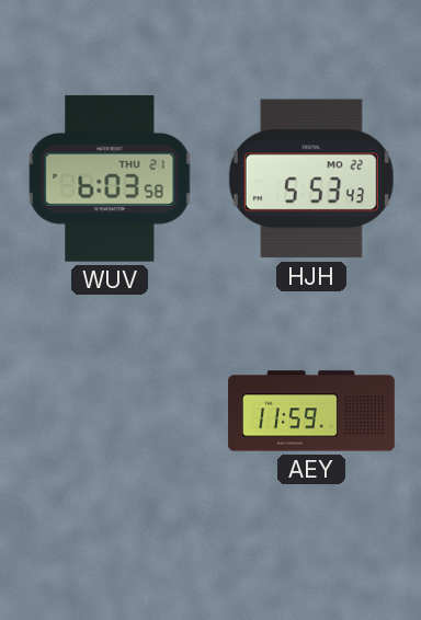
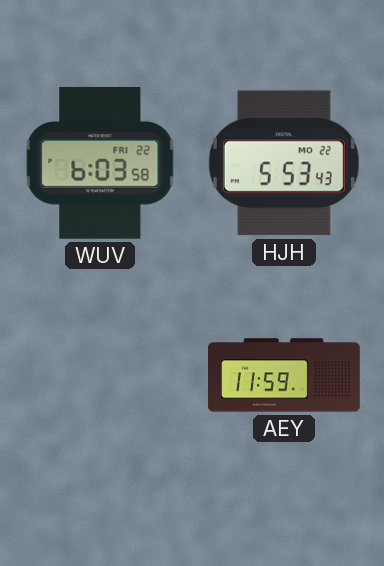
WUV date: THU 21 -> FRI 22 (100, 163)
